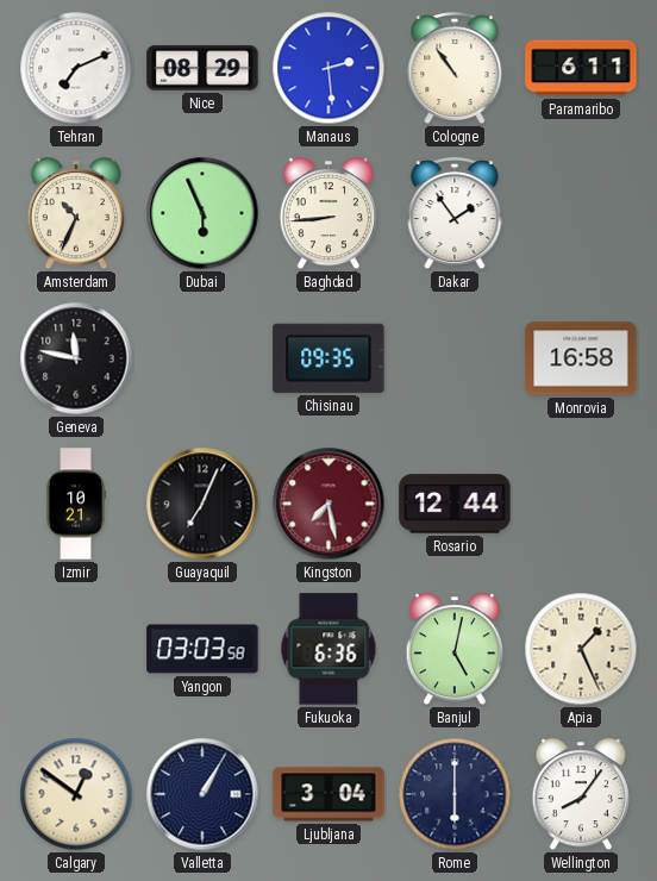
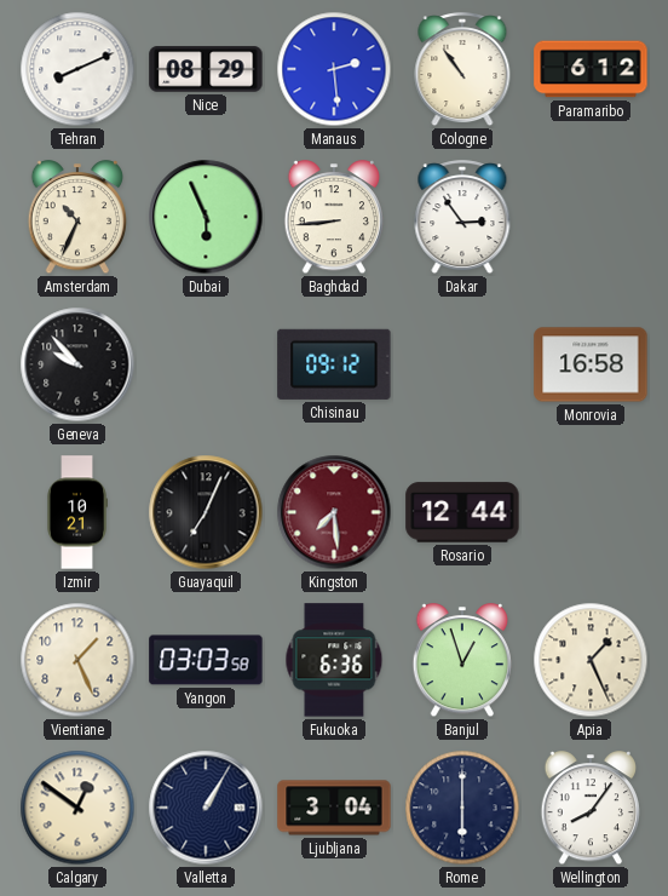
Tehran: 7:11 -> 8:11 (77, 69)
Paramaribo: 6:11 -> 6:12 (591, 69)
Dakar: 1:54 -> 2:54 (462, 218)
Geneva: 11:47 -> 9:53 (77, 364)
Chisinau: 09:35 -> 09:12 (334, 364)
Kingston: 7:28 -> 7:29 (334, 512)
Vientiane: none -> 1:26 (77, 660)
Banjul: 5:02 -> 12:57 (462, 661)
